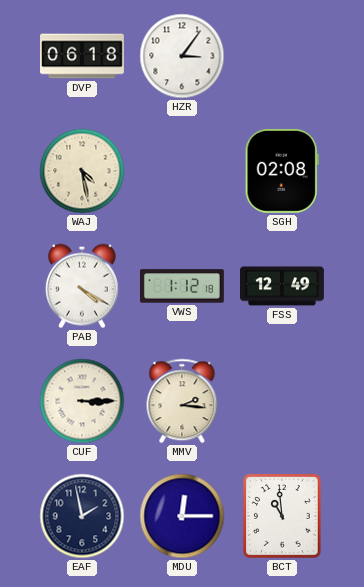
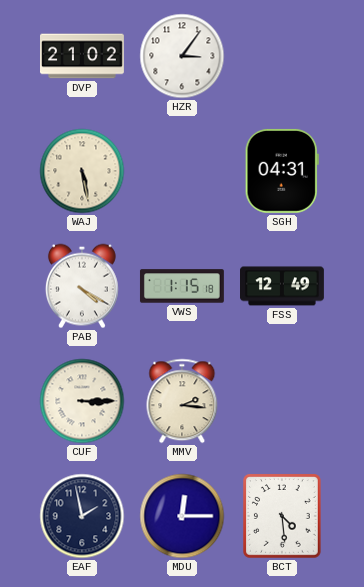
DVP: 06:18 -> 21:02 (83, 56)
WAJ: 4:28 -> 5:28 (82, 171)
SGH: 02:08 -> 04:31 (282, 171)
VWS: 1:12 -> 1:15 (182, 286)
BCT: 10:59 -> 4:29 (283, 517)
